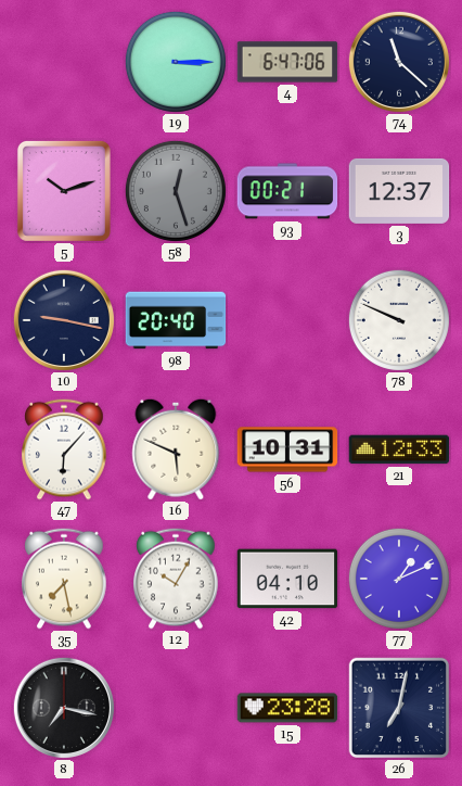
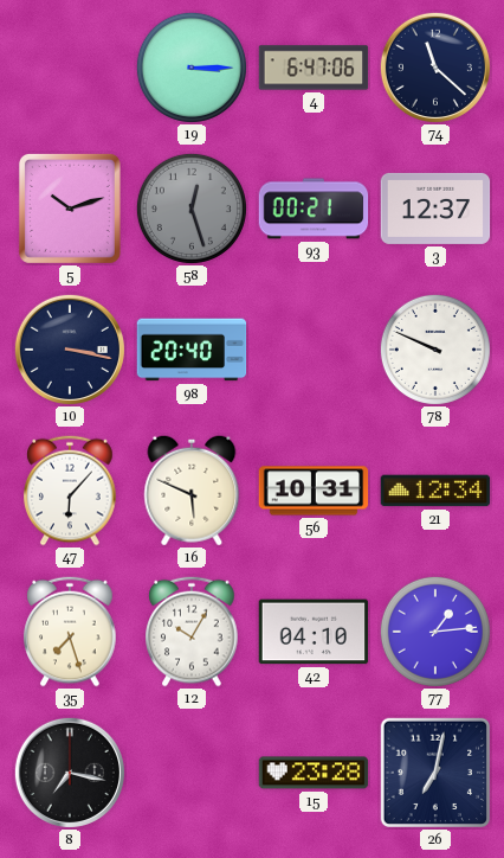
10: 9:17 -> 3:17 (70, 350)
21: 12:33 -> 12:34 (435, 491)
35: 7:28 -> 7:27 (70, 632)
77: 1:11 -> 1:14 (435, 632)
